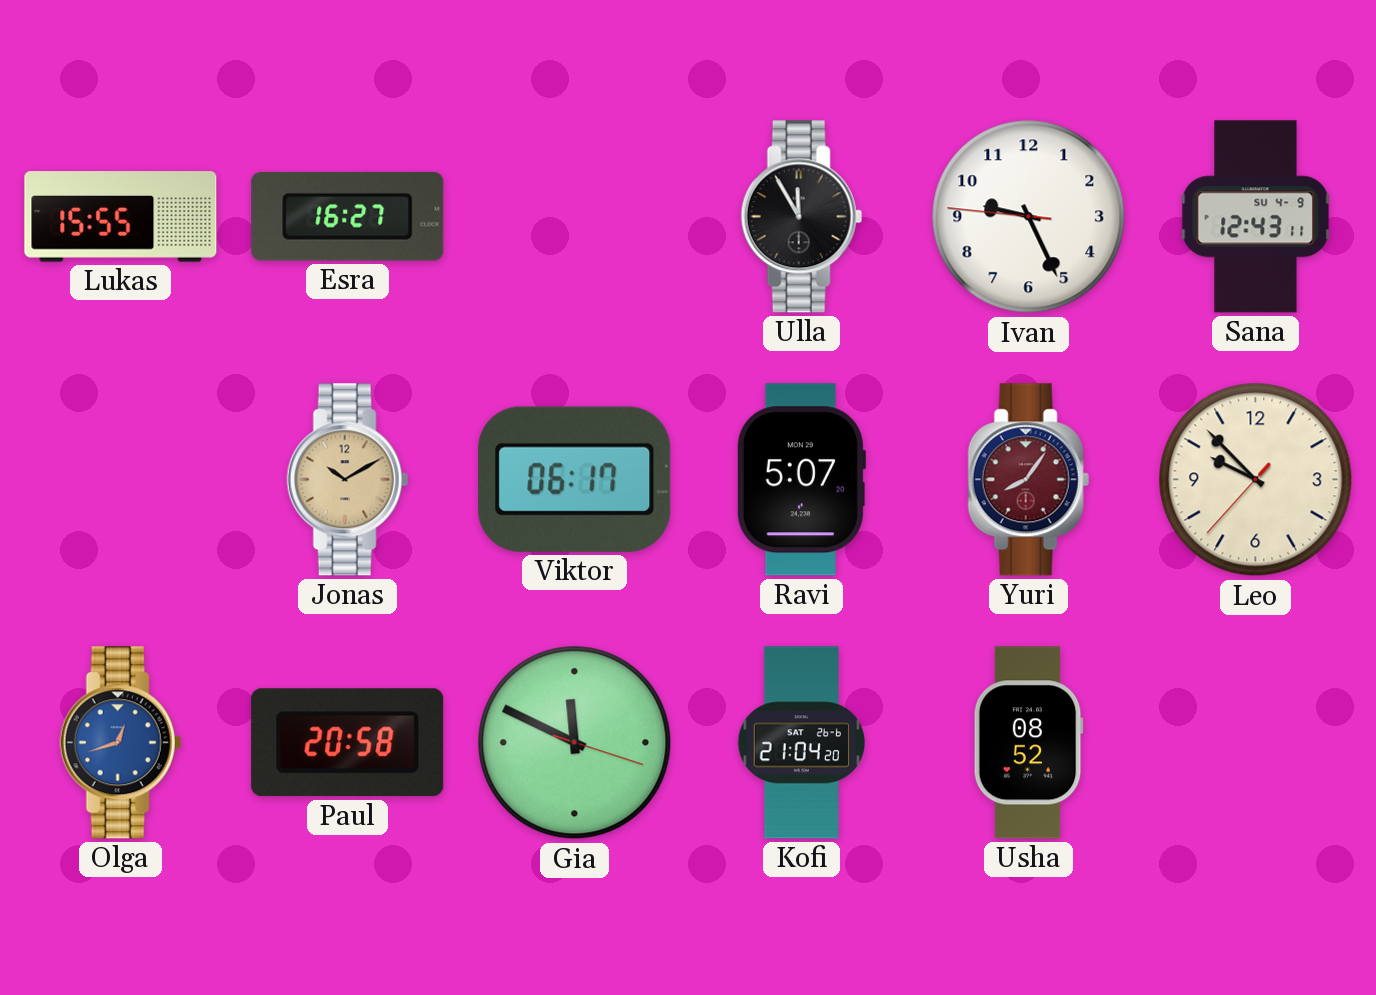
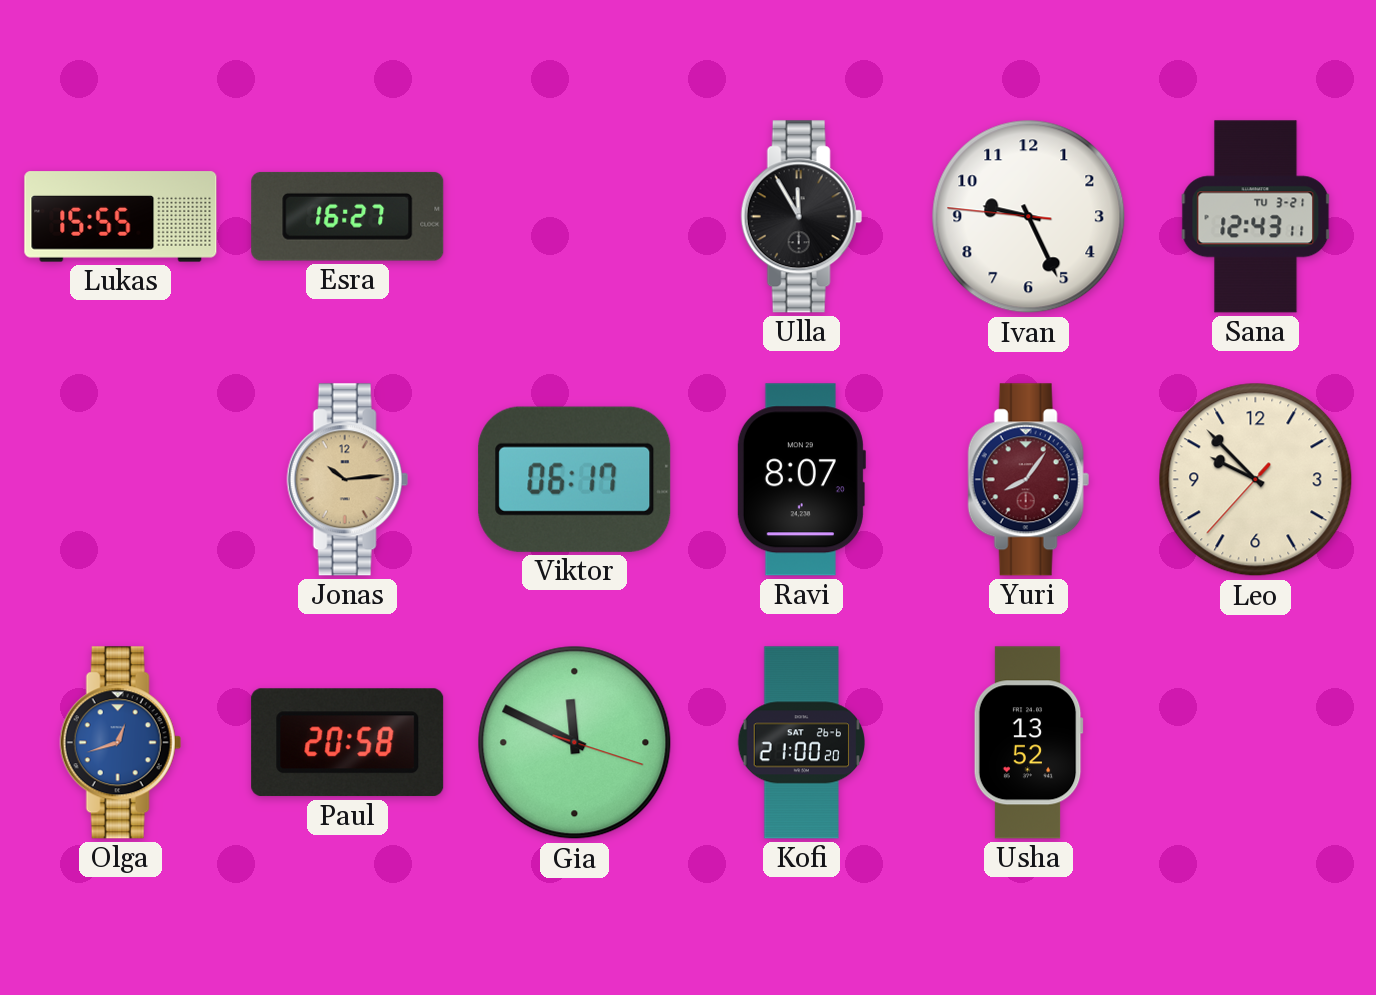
Sana date: SU 4-9 -> TU 3-21 (1256, 217)
Jonas: 10:10 -> 10:14 (347, 480)
Ravi: 5:07 -> 8:07 (801, 480)
Kofi: 21:04 -> 21:00 (801, 743)
Usha: 08:52 -> 13:52 (1028, 743)
